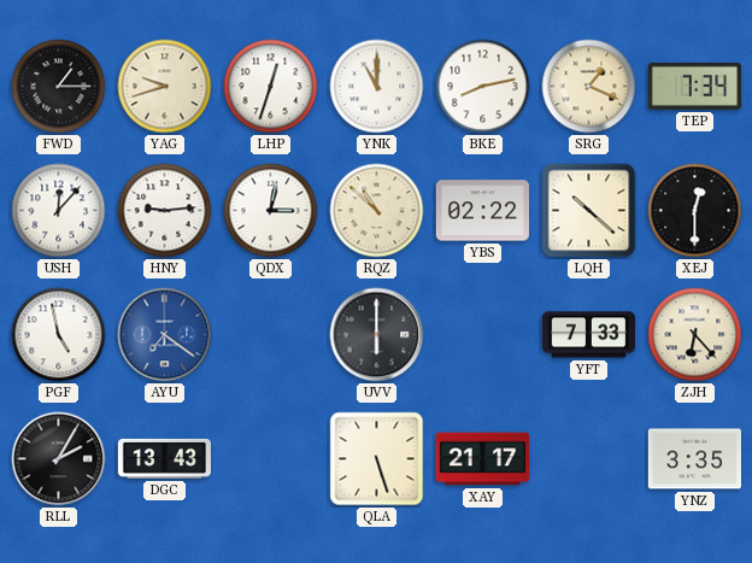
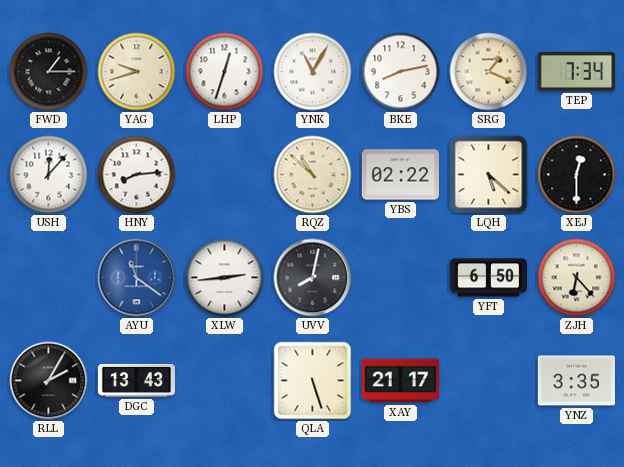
YNK: 11:00 -> 11:05 (313, 72)
HNY: 9:14 -> 8:14 (137, 175)
QDX: 3:02 -> none (271, 211)
LQH: 10:22 -> 5:22 (489, 175)
PGF: 4:58 -> none (59, 335)
AYU: 7:21 -> 11:21 (137, 278)
XLW: none -> 2:44 (225, 278)
UVV: 6:00 -> 8:02 (313, 278)
YFT: 7:33 -> 6:50 (488, 278)
